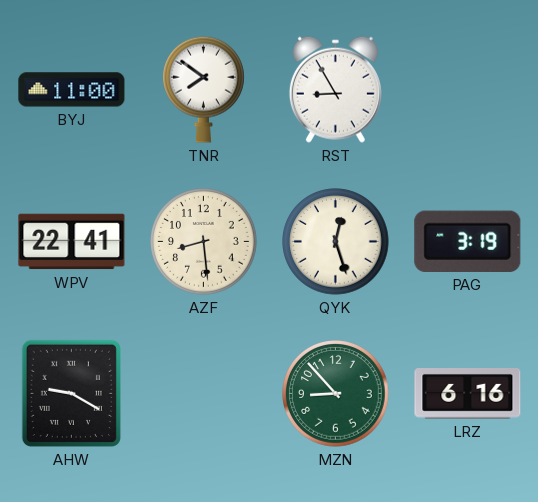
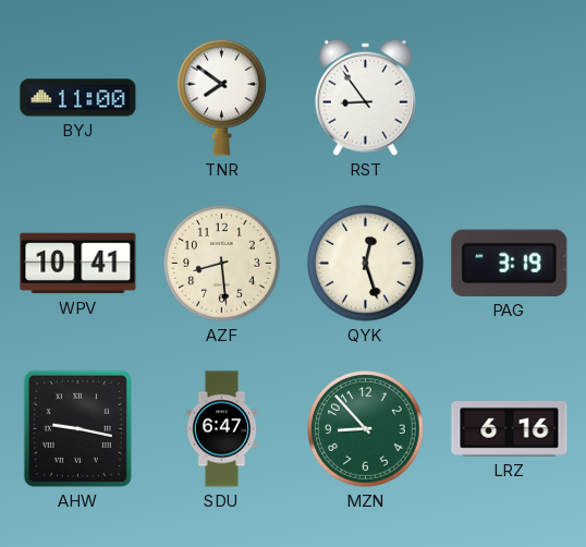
RST: 8:55 -> 8:54 (365, 97)
WPV: 22:41 -> 10:41 (78, 264)
AHW: 9:20 -> 9:17 (77, 428)
SDU: none -> 6:47 (222, 429)
